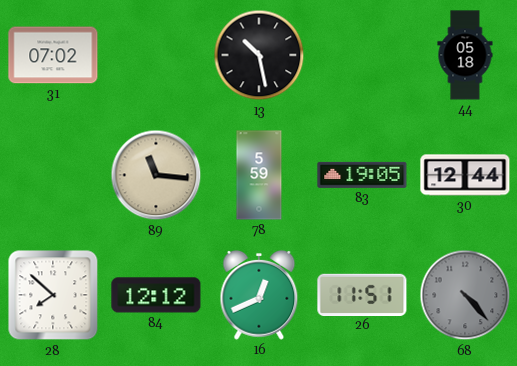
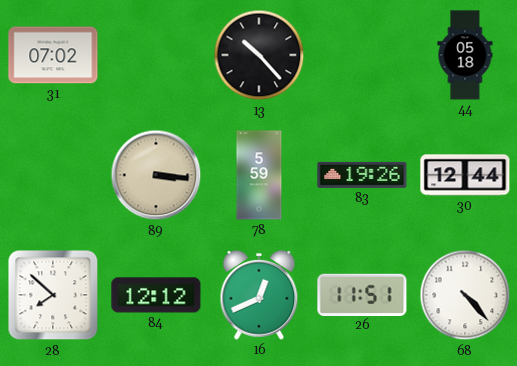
13: 10:28 -> 10:23 (259, 55)
89: 11:16 -> 3:16 (156, 175)
83: 19:05 -> 19:26 (362, 175)
68 dial: grey -> white (465, 295)
